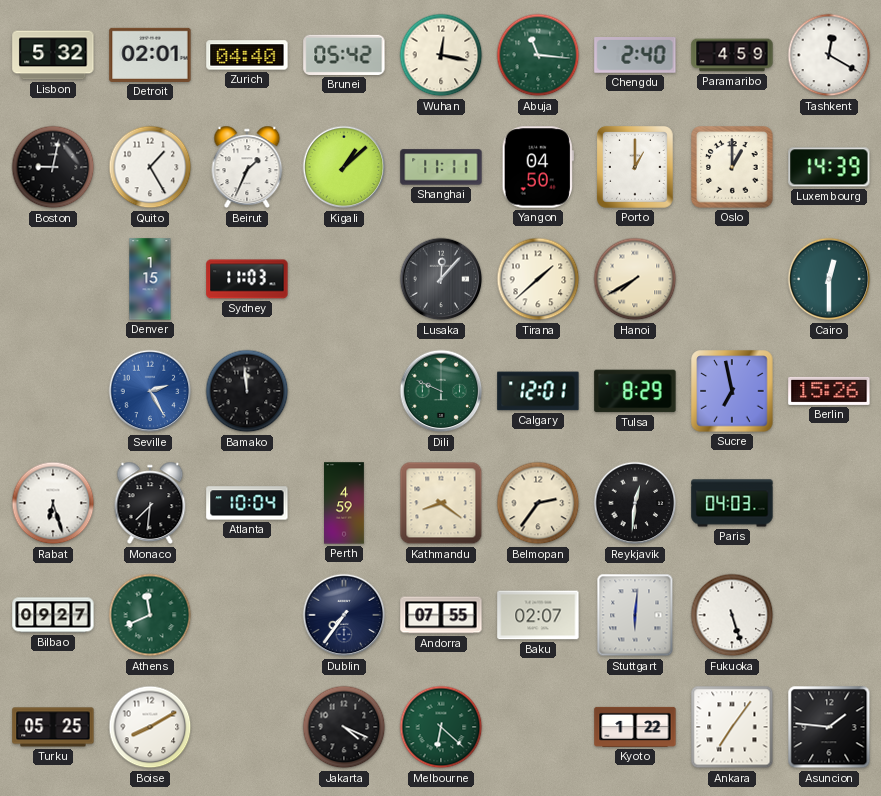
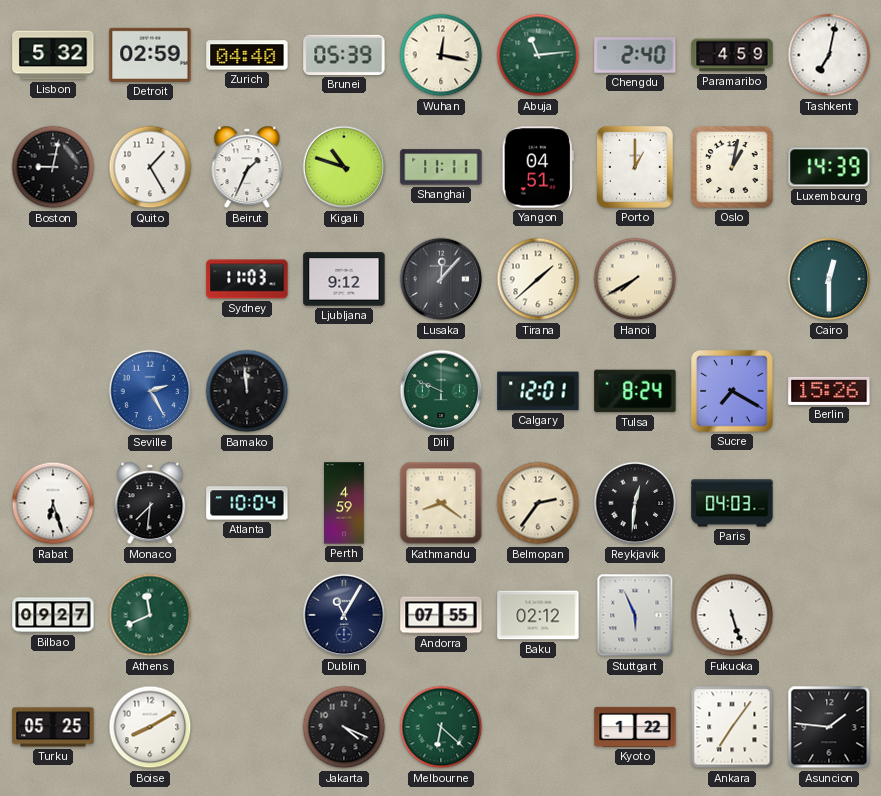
Detroit: 02:01 -> 02:59 (150, 55)
Brunei: 05:42 -> 05:39 (344, 55)
Abuja: 11:16 -> 11:14 (538, 55)
Tashkent: 12:20 -> 7:02 (829, 55)
Kigali: 1:08 -> 10:48 (344, 167)
Yangon: 04:50 -> 04:51 (538, 167)
Oslo: 1:00 -> 1:02 (732, 167)
Denver: 1:15 -> none (150, 279)
Ljubljana: none -> 9:12 (344, 279)
Tulsa: 8:29 -> 8:24 (635, 391)
Sucre: 6:58 -> 7:20 (732, 391)
Dublin: 7:36 -> 11:05 (344, 615)
Baku: 02:07 -> 02:12 (538, 615)
Stuttgart: 6:01 -> 5:56 (635, 615)
